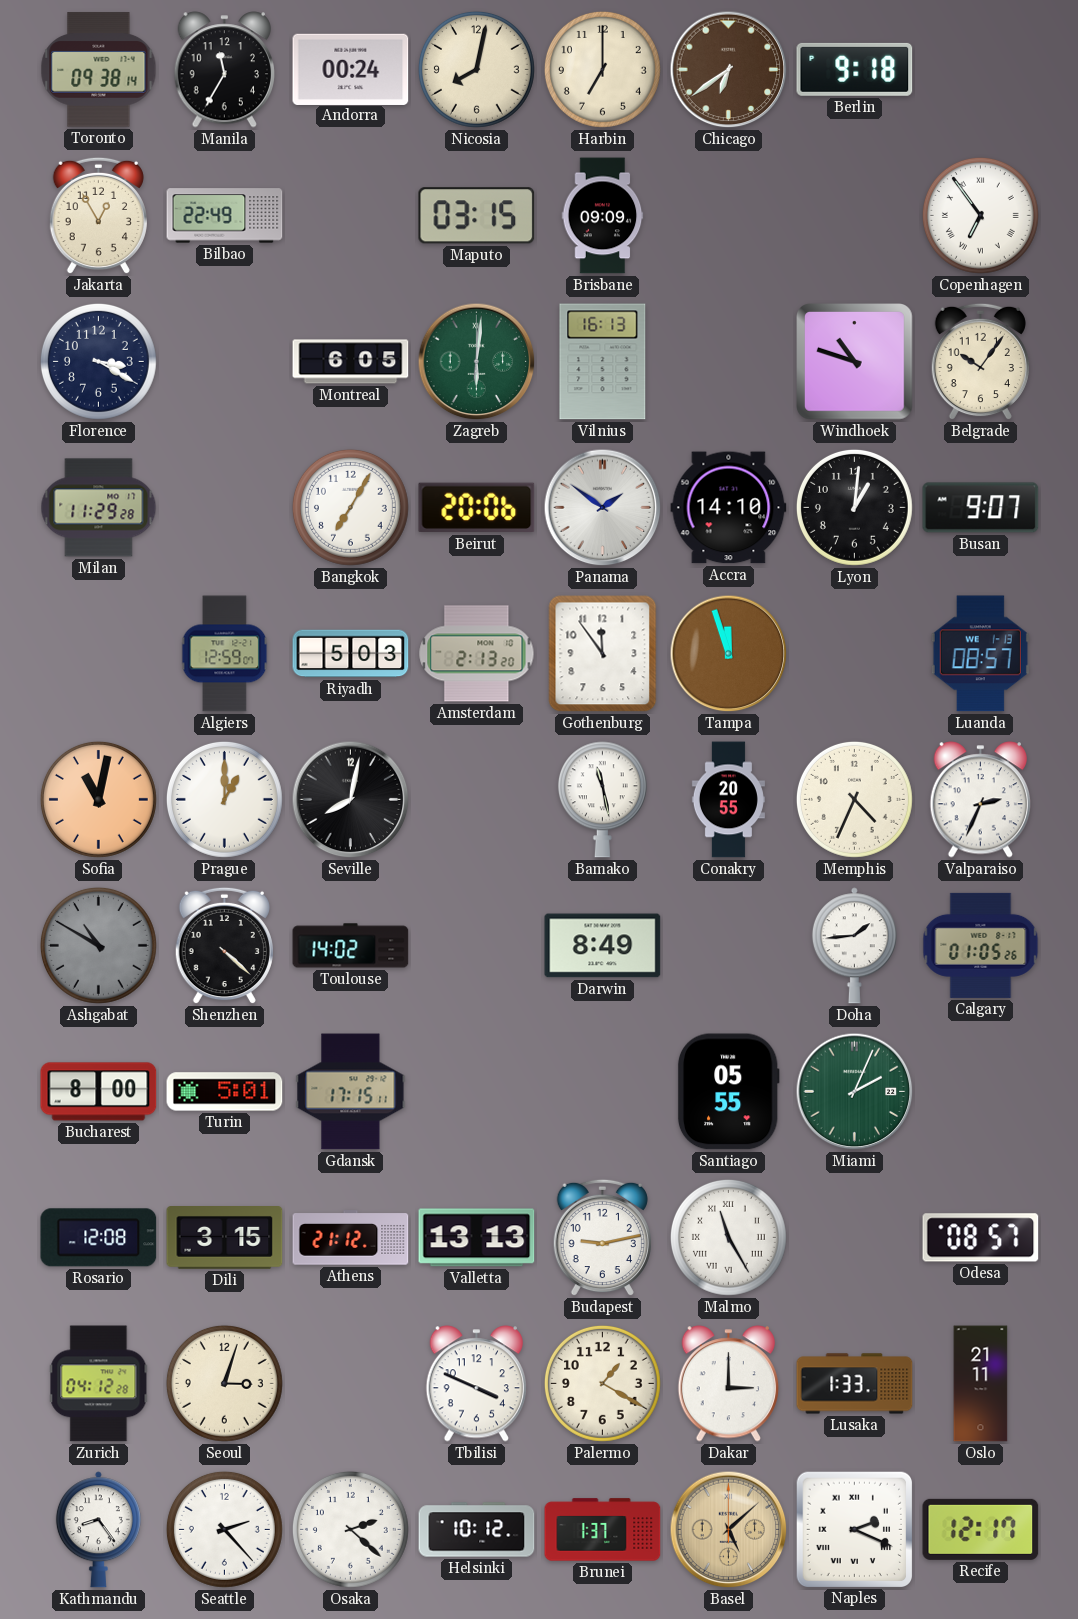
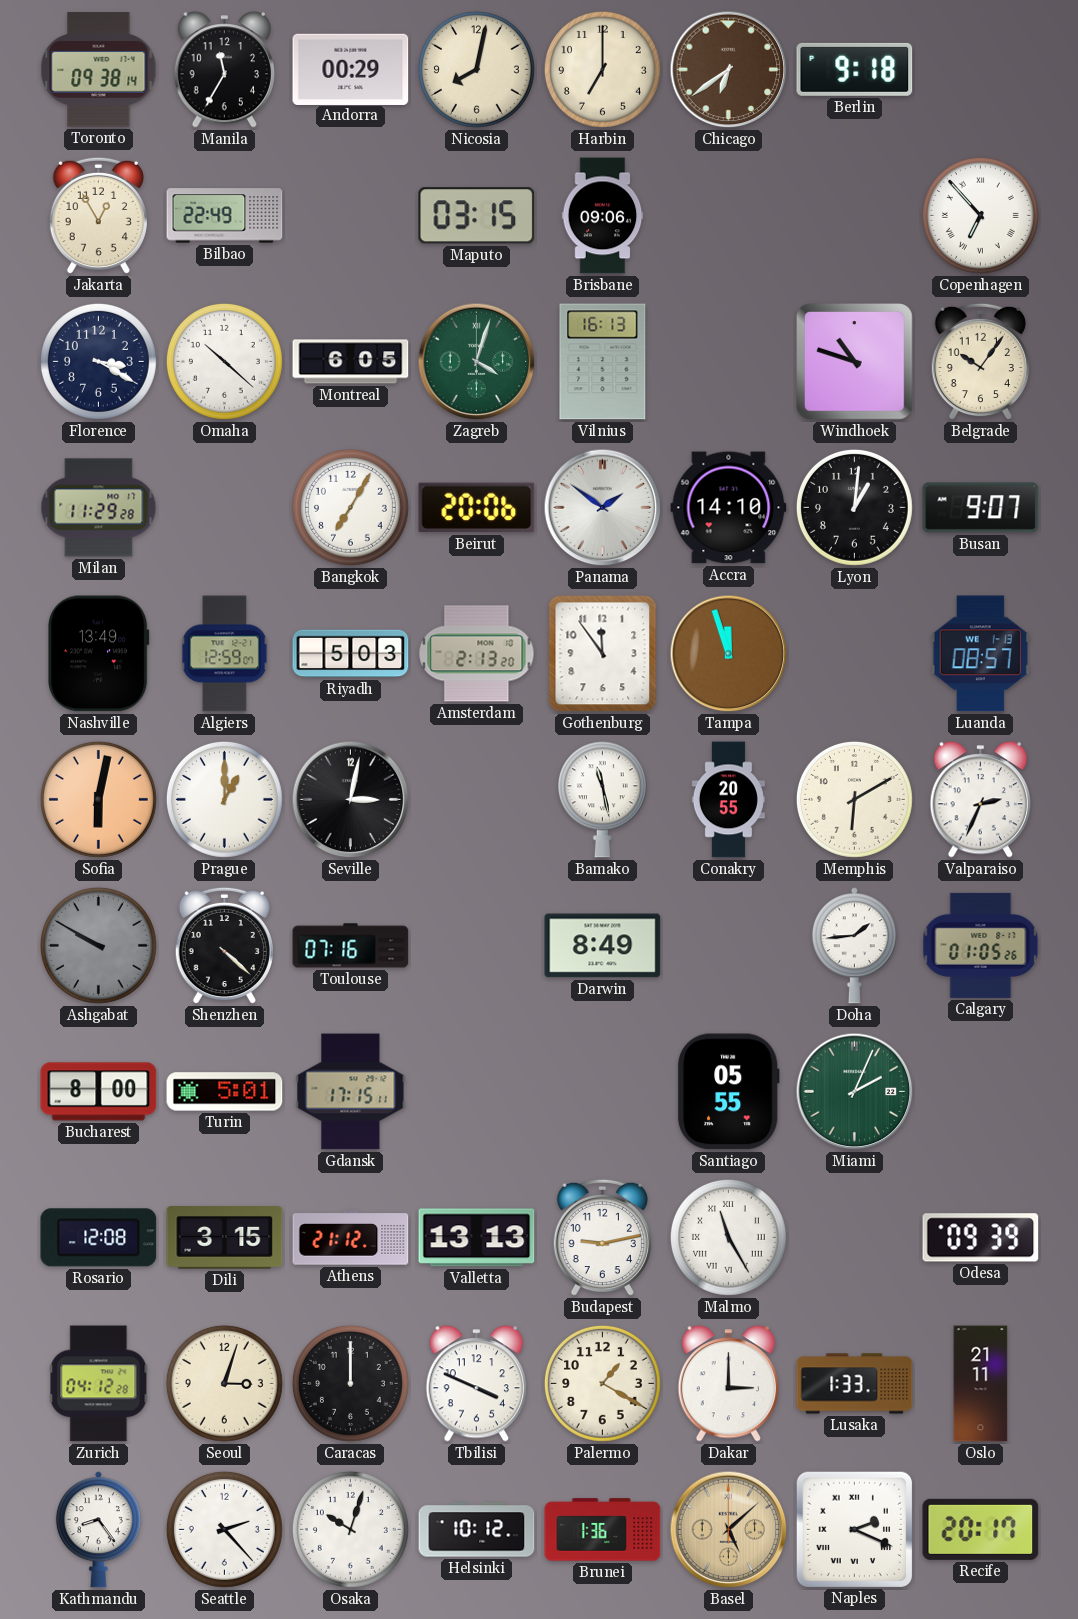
Andorra: 00:24 -> 00:29 (351, 69)
Brisbane: 09:09 -> 09:06 (603, 216)
Copenhagen: 6:54 -> 6:53 (980, 215)
Omaha: none -> 10:22 (224, 361)
Zagreb: 6:01 -> 4:03 (477, 362)
Nashville: none -> 13:49 (99, 654)
Sofia: 11:02 -> 6:02 (98, 799)
Seville: 8:02 -> 3:02 (351, 800)
Memphis: 4:34 -> 6:10 (854, 799)
Ashgabat: 10:50 -> 9:50 (98, 945)
Toulouse: 14:02 -> 07:16 (351, 946)
Odesa: 08:57 -> 09:39 (981, 1238)
Caracas: none -> 12:00 (350, 1383)
Osaka: 2:22 -> 10:03 (350, 1529)
Brunei: 1:37 -> 1:36 (603, 1530)
Recife: 12:17 -> 20:17 (981, 1529)
